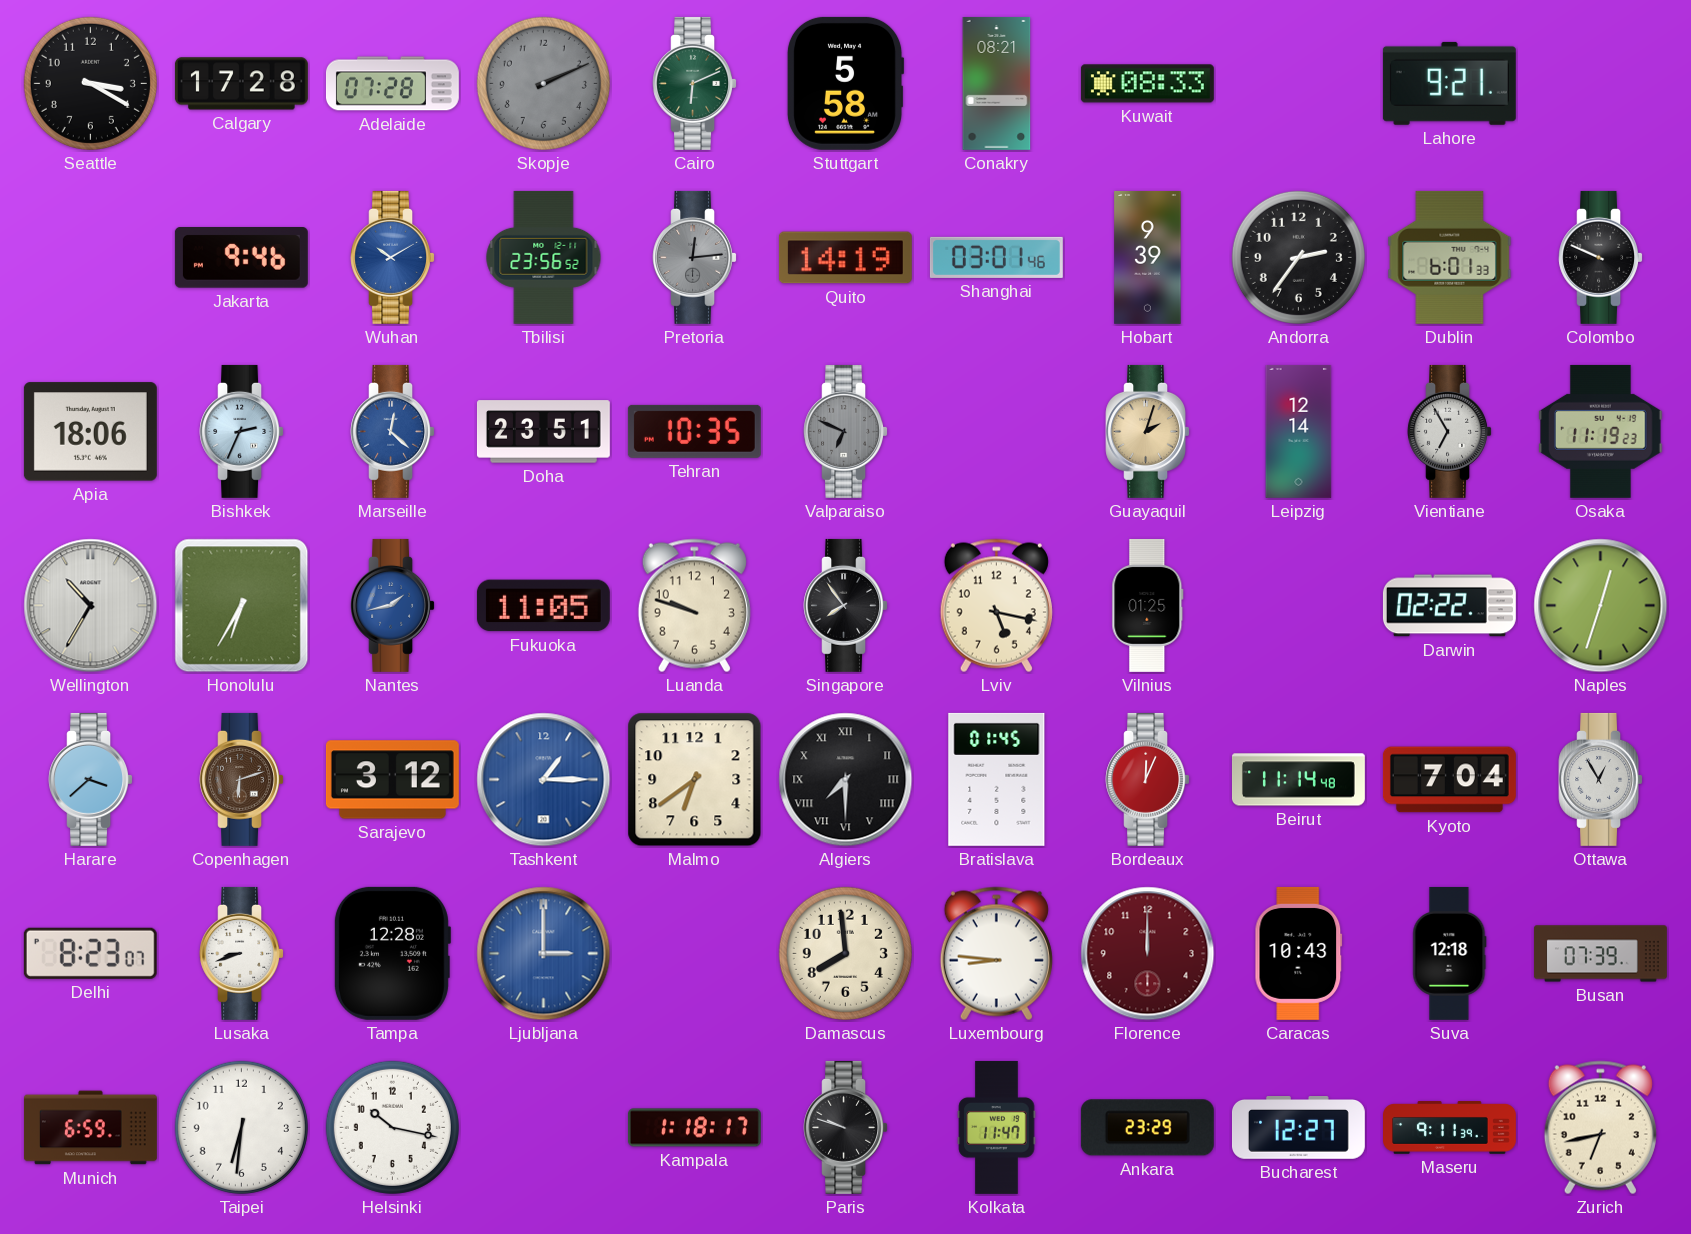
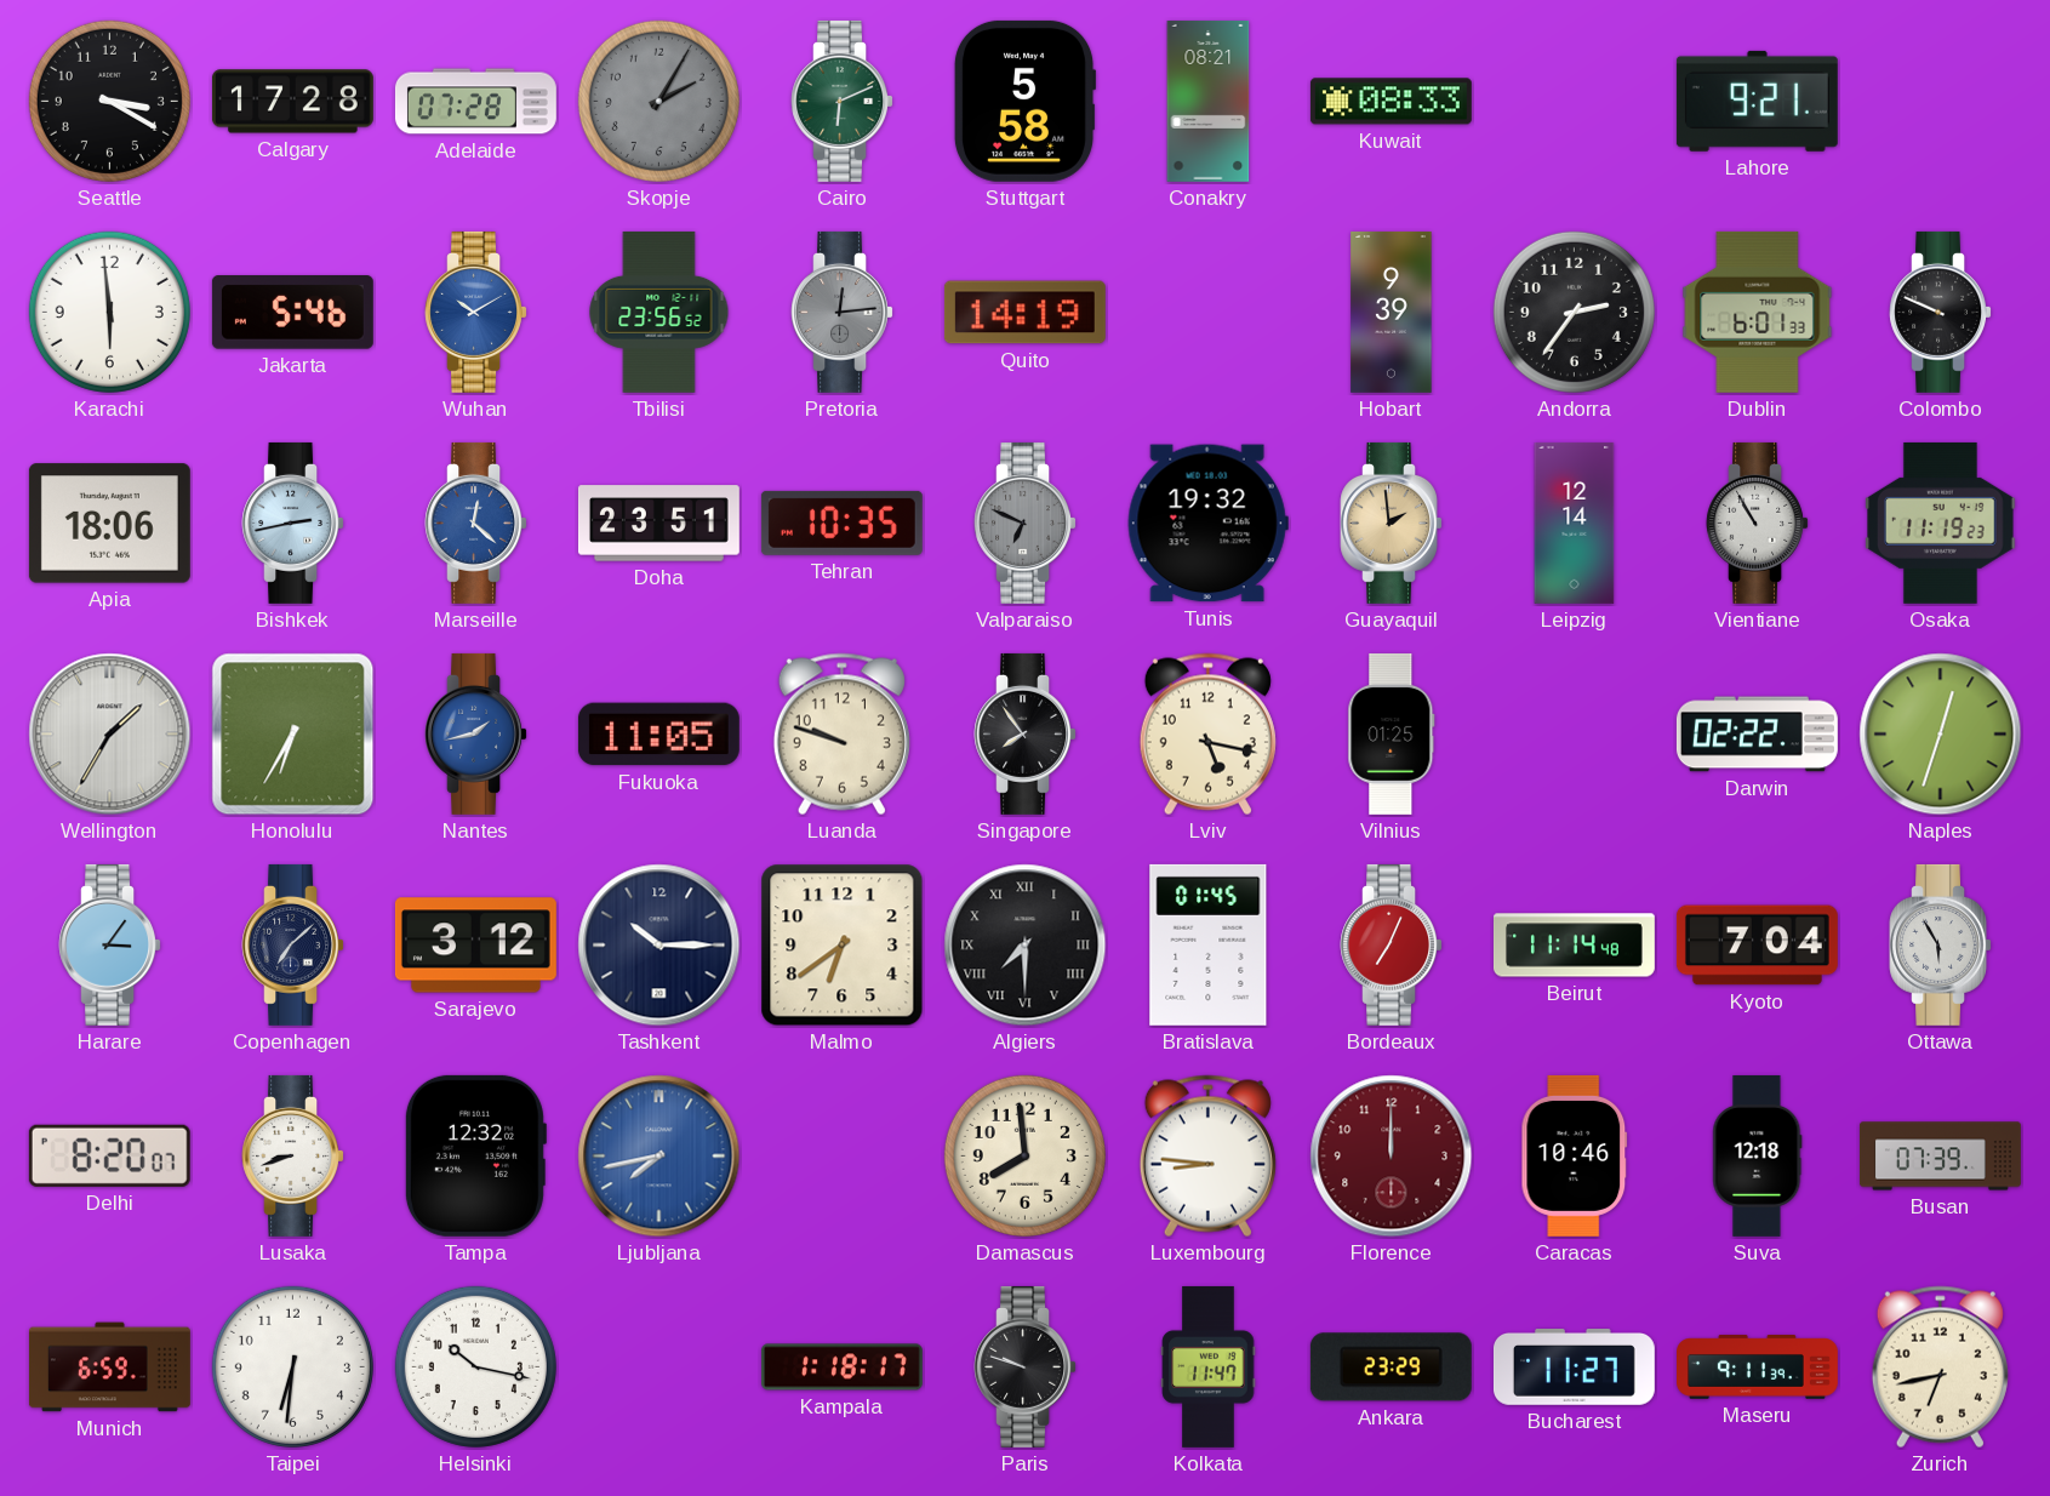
Skopje: 2:11 -> 2:05 (658, 101)
Karachi: none -> 5:59 (109, 312)
Jakarta: 9:46 -> 5:46 (292, 313)
Shanghai: 03:01 -> none (996, 257)
Bishkek: 2:34 -> 2:43 (292, 523)
Tunis: none -> 19:32 (1207, 524)
Guayaquil: 2:03 -> 1:59 (1391, 523)
Vientiane: 6:55 -> 10:55 (1757, 523)
Wellington: 10:35 -> 1:35 (110, 735)
Harare: 3:38 -> 3:06 (109, 944)
Copenhagen: 6:12 -> 7:08 (292, 944)
Copenhagen dial: brown -> navy (292, 944)
Tashkent: 1:15 -> 10:15 (659, 946)
Tashkent dial: blue -> navy (659, 946)
Bordeaux: 12:04 -> 7:04 (1391, 944)
Ottawa: 12:55 -> 5:55 (1940, 944)
Delhi: 8:23 -> 8:20 (109, 1155)
Tampa: 12:28 -> 12:32 (475, 1155)
Ljubljana: 3:00 -> 7:43 (659, 1157)
Caracas: 10:43 -> 10:46 (1575, 1155)
Bucharest: 12:27 -> 11:27 (1574, 1367)
